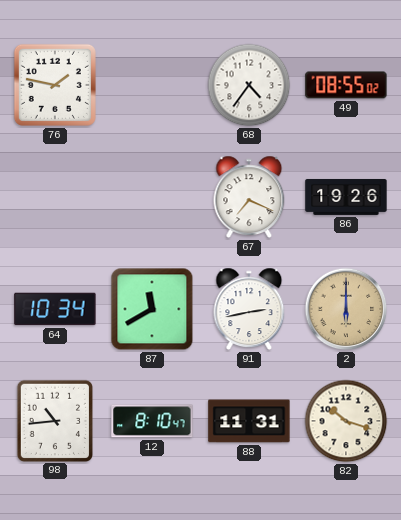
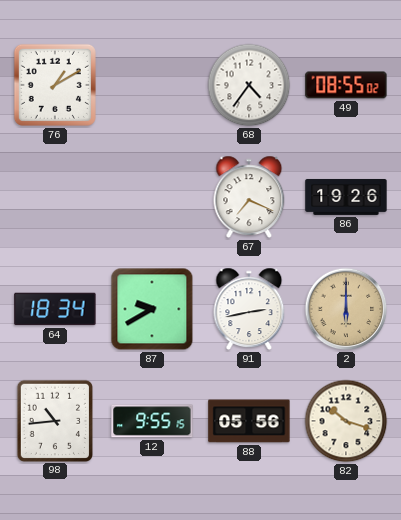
76: 1:47 -> 1:10 (55, 85)
64: 10:34 -> 18:34 (55, 309)
87: 11:40 -> 9:40 (152, 309)
12: 8:10 -> 9:55 (152, 421)
88: 11:31 -> 05:56 (249, 421)
